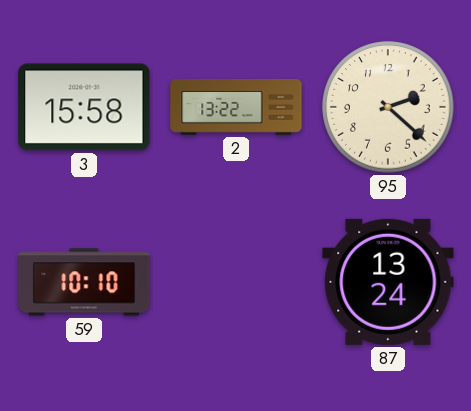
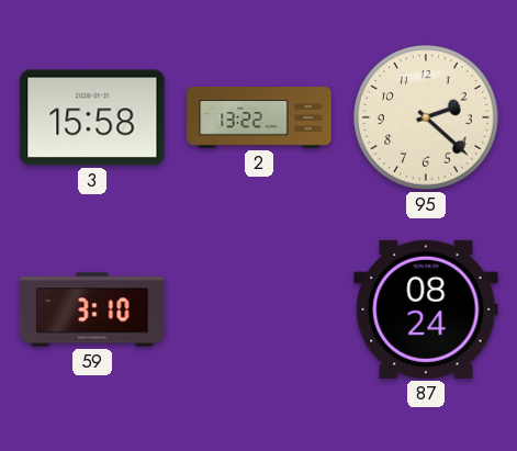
59: 10:10 -> 3:10 (92, 309)
87: 13:24 -> 08:24 (426, 309)
